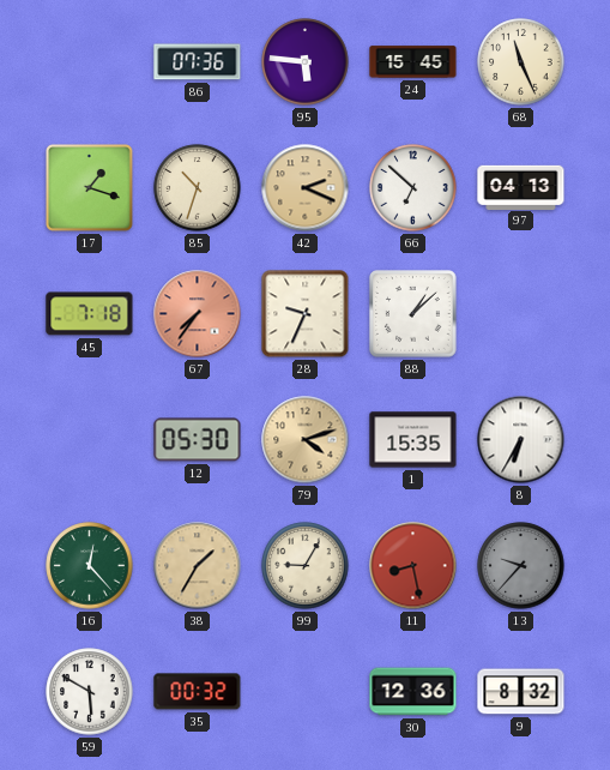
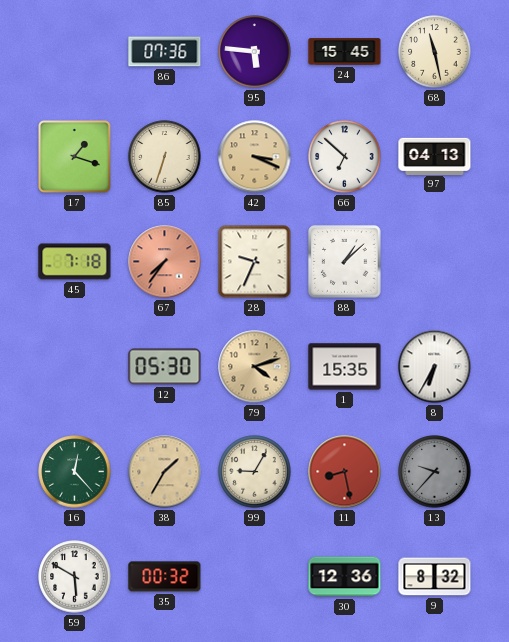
68: 11:26 -> 11:28 (435, 52)
85: 10:33 -> 6:33 (165, 157)
42: 2:19 -> 3:19 (255, 157)
